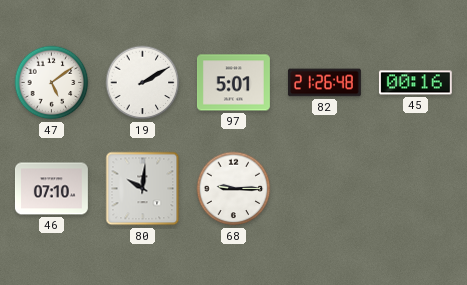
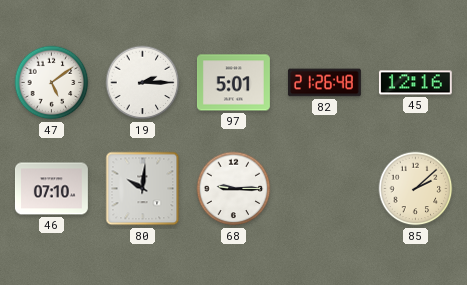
19: 2:10 -> 2:15 (143, 83)
45: 00:16 -> 12:16 (415, 83)
85: none -> 2:08 (416, 189)
